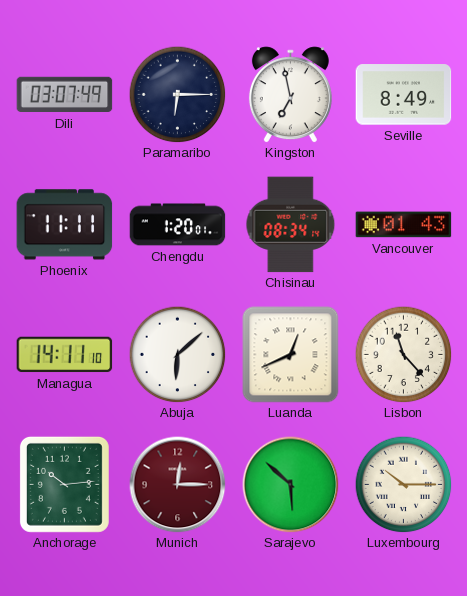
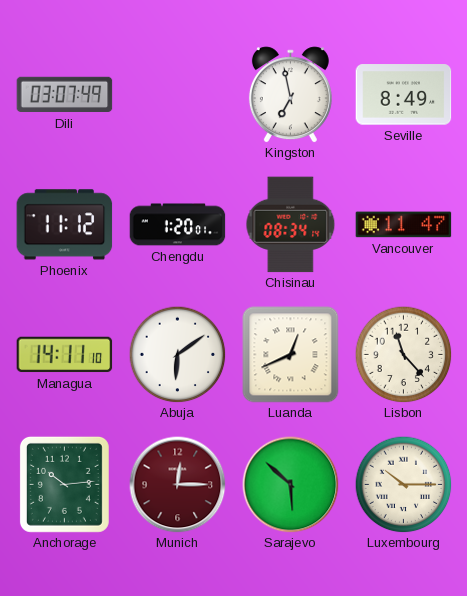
Paramaribo: 6:15 -> none (177, 94)
Phoenix: 11:11 -> 11:12 (65, 225)
Vancouver: 01:43 -> 11:47 (404, 225)
Abuja: 6:08 -> 6:09 (177, 354)
